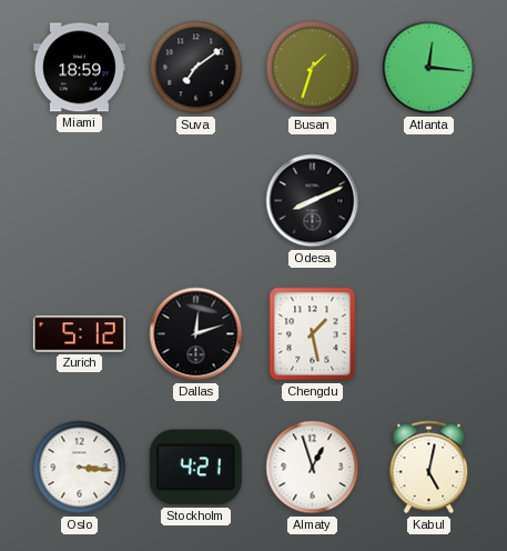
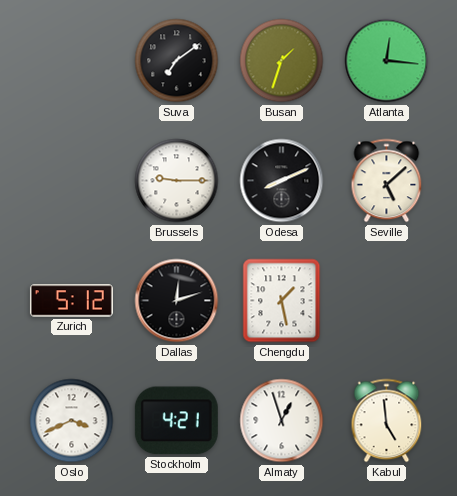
Miami: 18:59 -> none (79, 68)
Brussels: none -> 9:15 (177, 181)
Seville: none -> 5:08 (387, 181)
Oslo: 3:16 -> 3:41 (72, 421)
Kabul: 5:02 -> 4:59 (387, 421)
